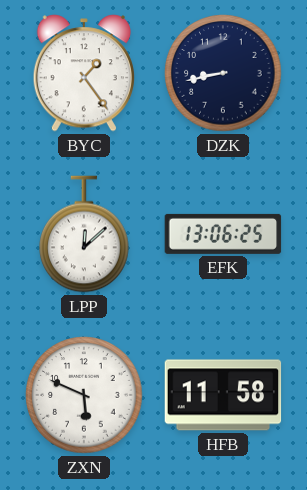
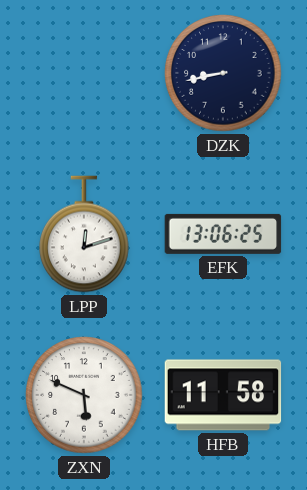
BYC: 1:24 -> none (84, 73)
LPP: 12:08 -> 12:12 (84, 234)
